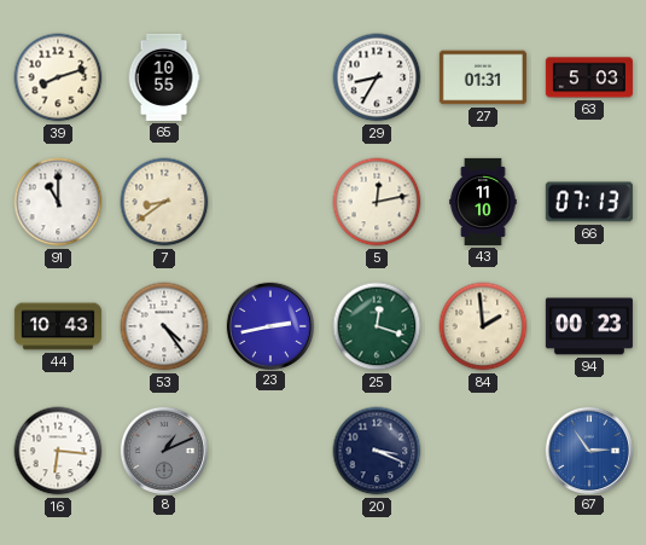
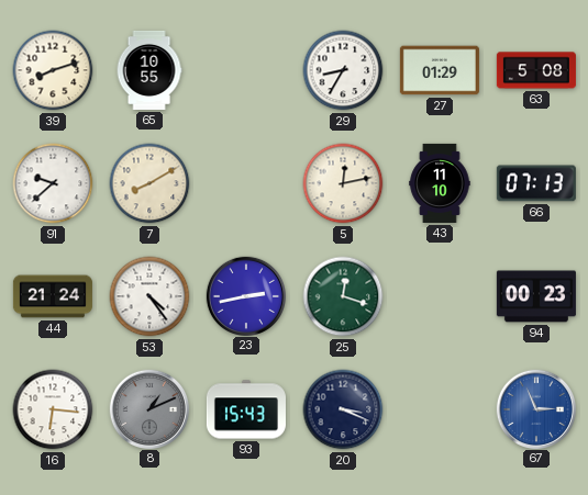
27: 01:31 -> 01:29 (440, 70)
63: 5:03 -> 5:08 (536, 70)
91: 11:00 -> 9:38 (53, 183)
7: 8:39 -> 8:10 (149, 183)
44: 10:43 -> 21:24 (53, 296)
84: 1:59 -> none (483, 326)
93: none -> 15:43 (246, 409)
67: 2:54 -> 2:56 (535, 408)
